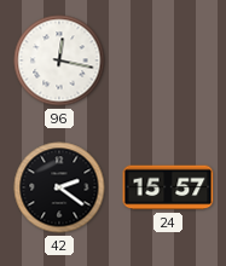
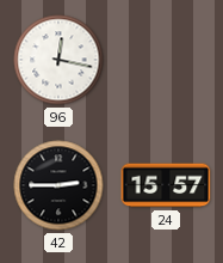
42: 2:21 -> 2:45 (58, 185)
